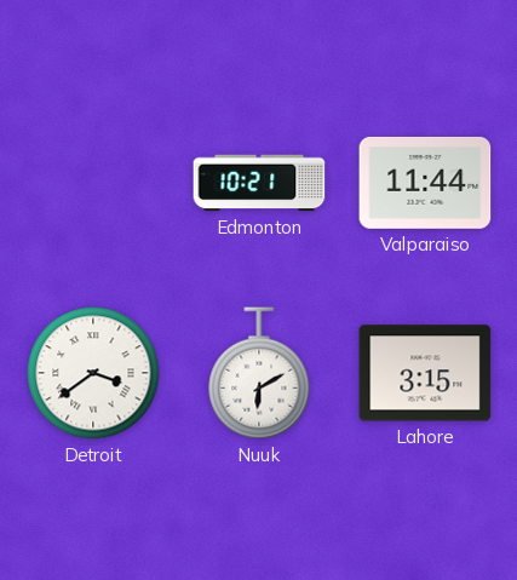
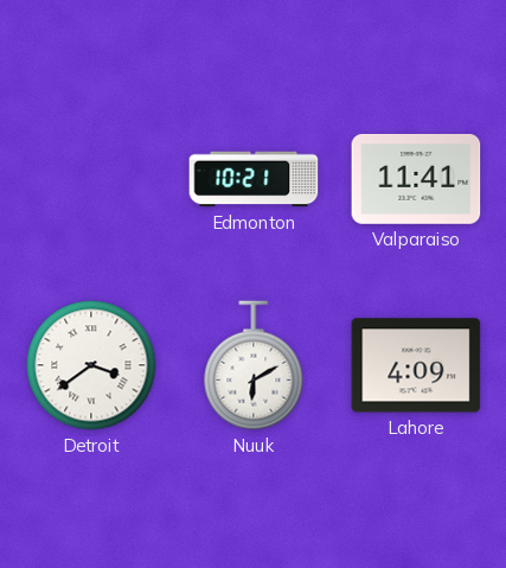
Valparaiso: 11:44 -> 11:41 (416, 179)
Lahore: 3:15 -> 4:09 (416, 365)
